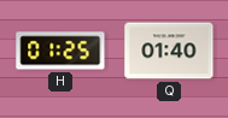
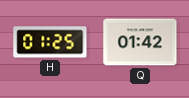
Q: 01:40 -> 01:42 (140, 42)
